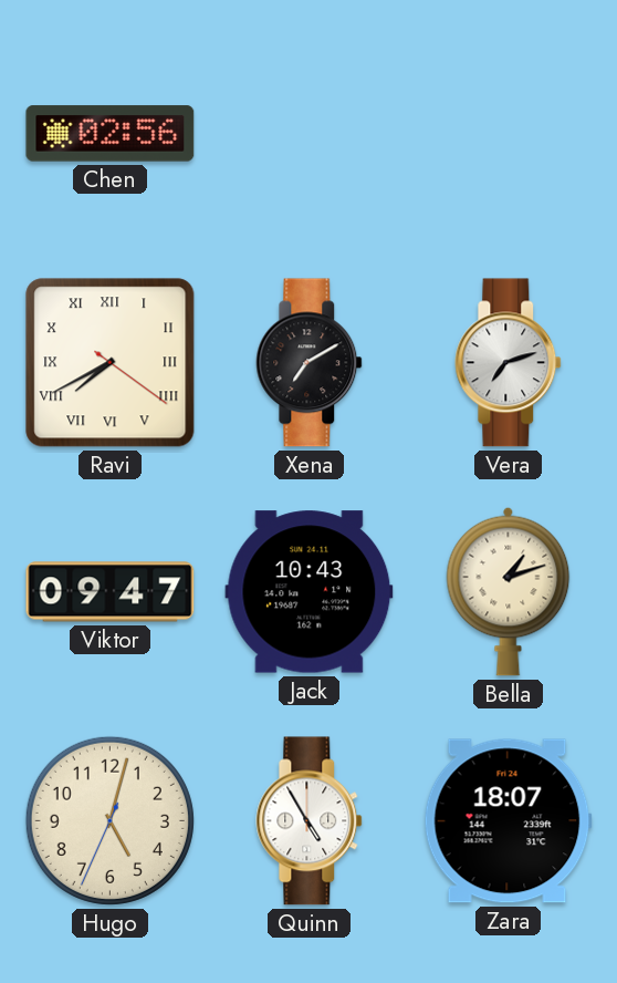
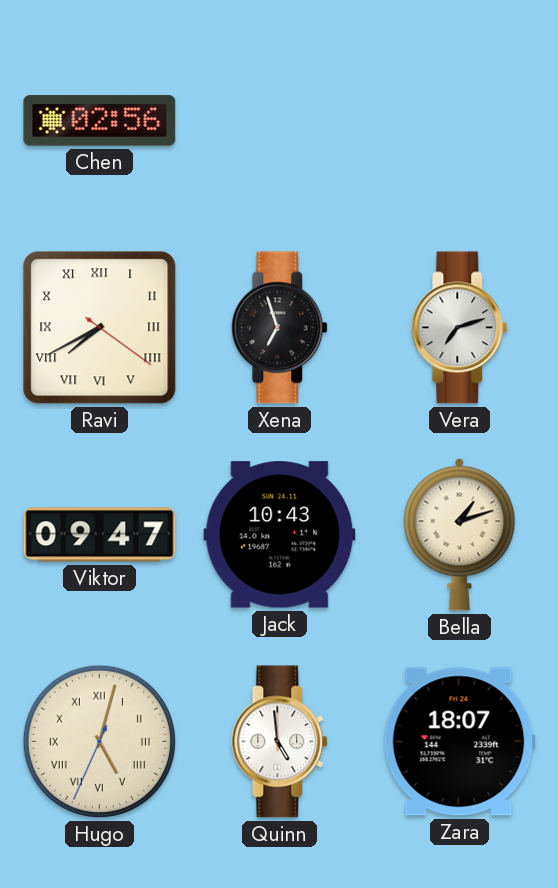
Xena: 7:10 -> 6:57 (280, 328)
Hugo numerals: Arabic -> Roman (99, 741)
Quinn: 4:55 -> 4:59 (280, 742)
